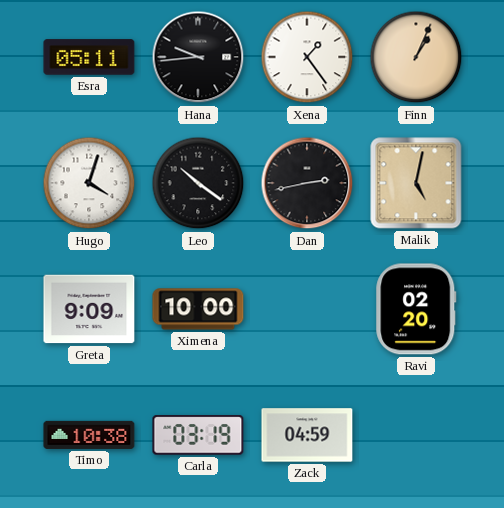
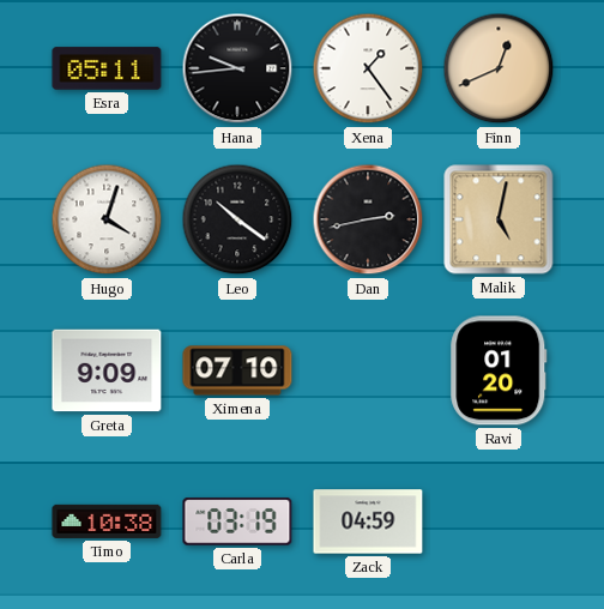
Finn: 1:04 -> 12:41 (499, 68)
Ximena: 10:00 -> 07:10 (237, 370)
Ravi: 02:20 -> 01:20 (499, 370)
